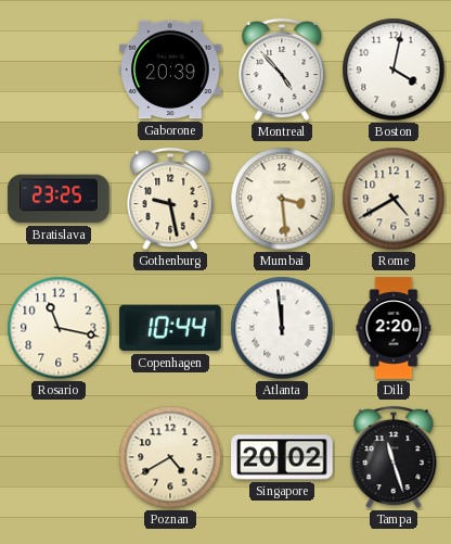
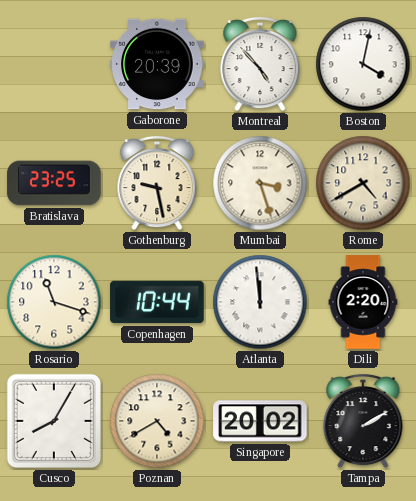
Mumbai: 3:29 -> 3:27 (260, 183)
Rosario: 11:17 -> 11:18 (54, 302)
Cusco: none -> 8:05 (54, 421)
Tampa: 11:27 -> 2:10 (363, 421)
